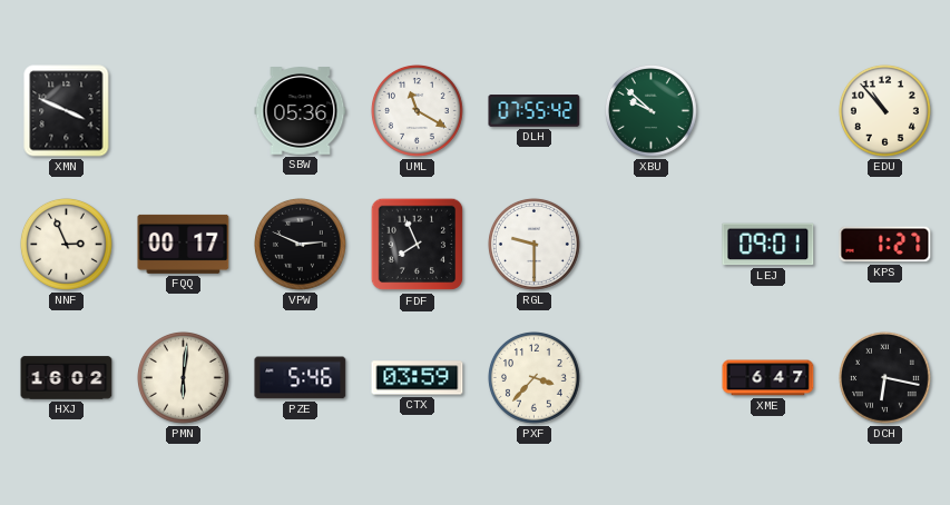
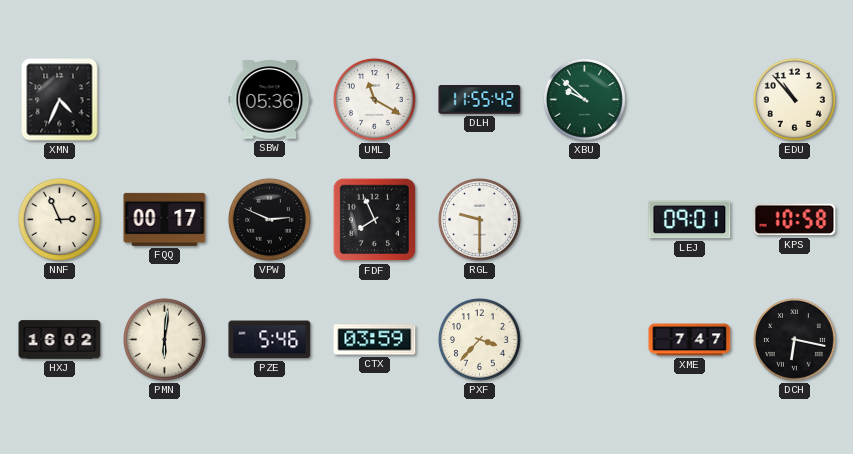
XMN: 3:49 -> 4:34 (60, 100)
DLH: 07:55 -> 11:55 (480, 100)
KPS: 1:27 -> 10:58 (795, 220)
XME: 6:47 -> 7:47 (690, 340)
